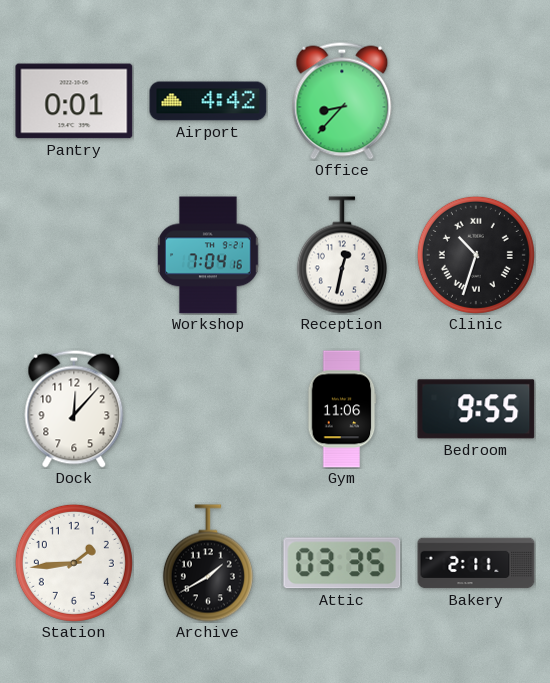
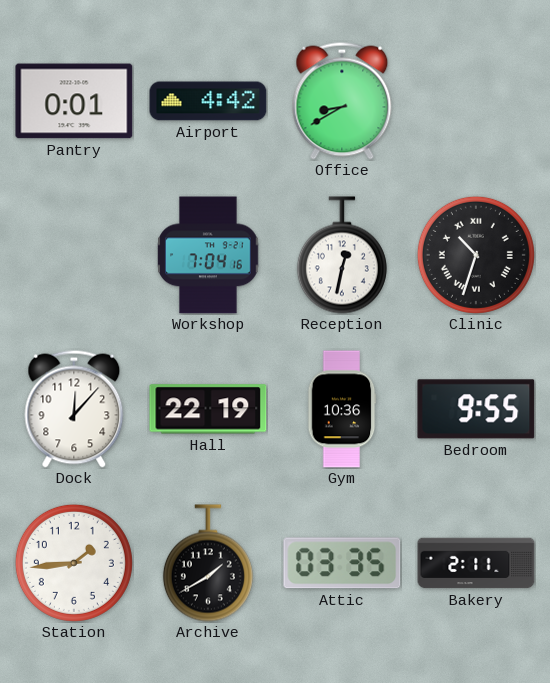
Office: 8:37 -> 8:40 (342, 101)
Hall: none -> 22:19 (208, 409)
Gym: 11:06 -> 10:36 (342, 409)
